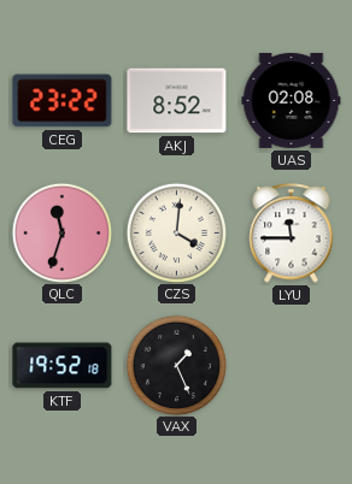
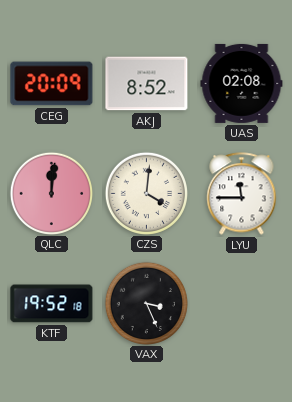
CEG: 23:22 -> 20:09 (52, 84)
QLC: 11:33 -> 12:01 (51, 193)
VAX: 1:26 -> 3:26 (146, 303)
